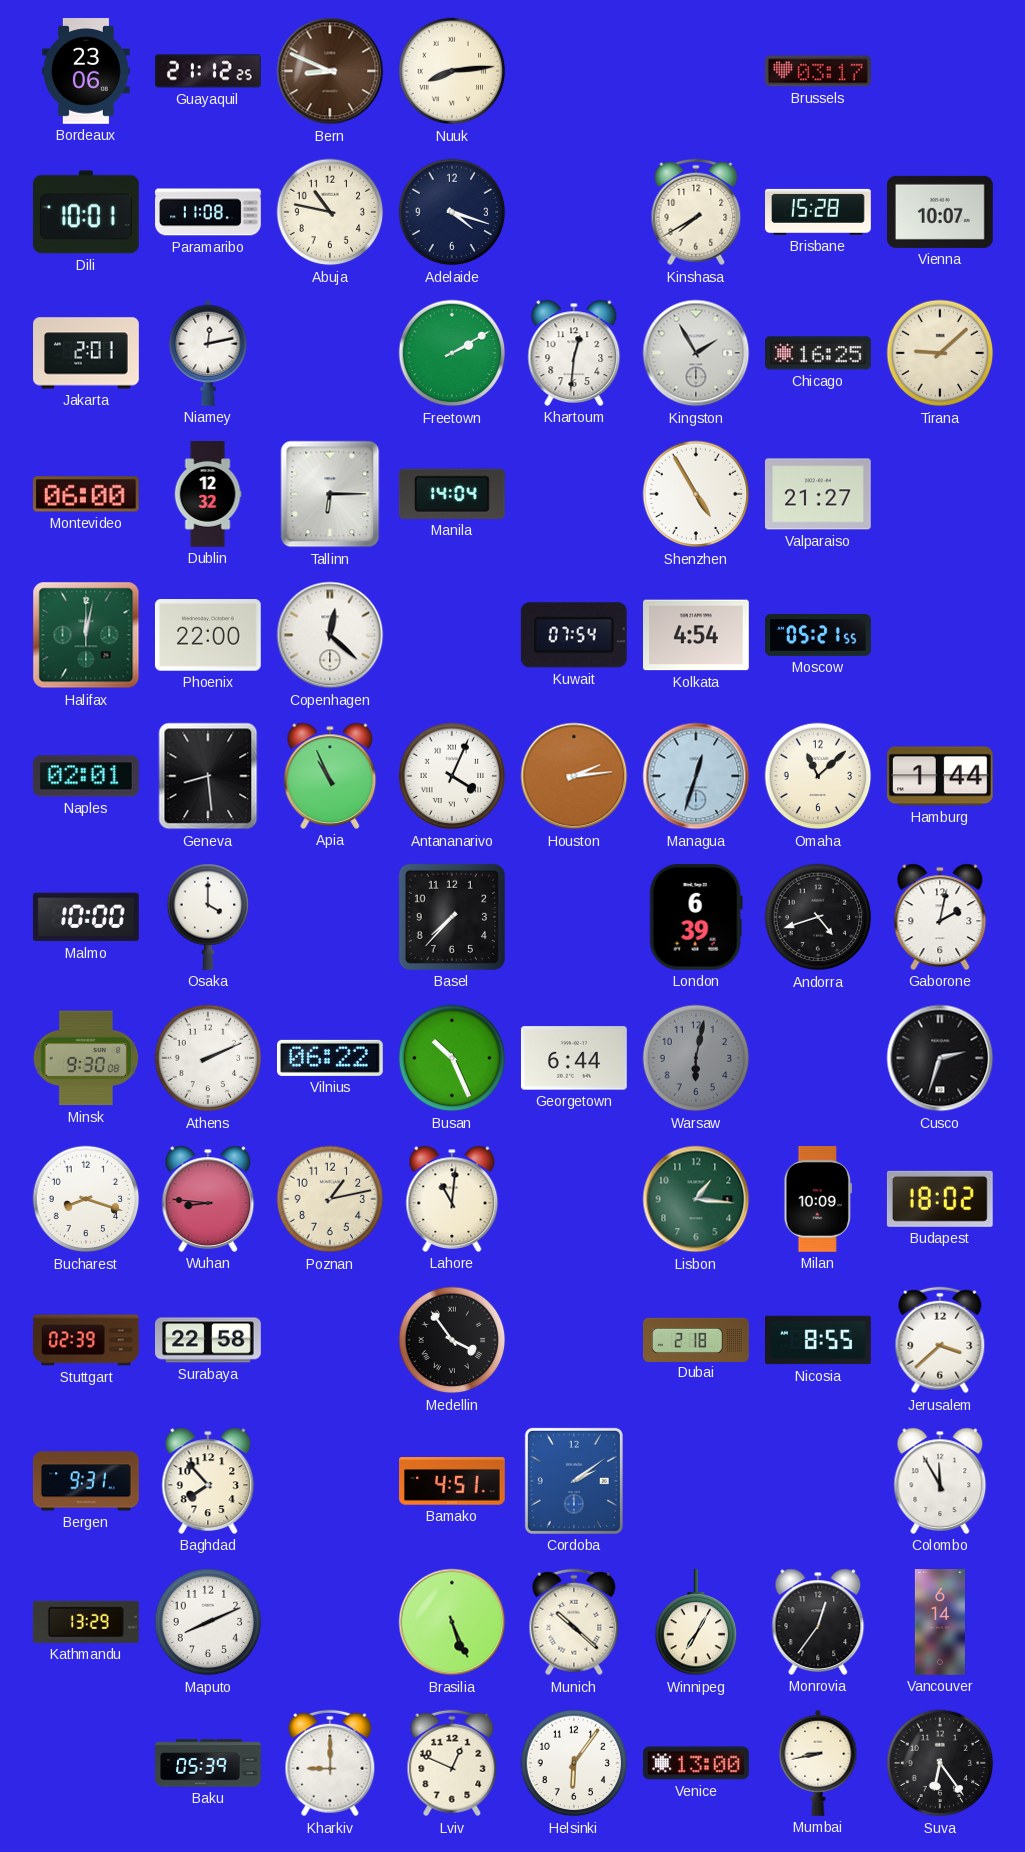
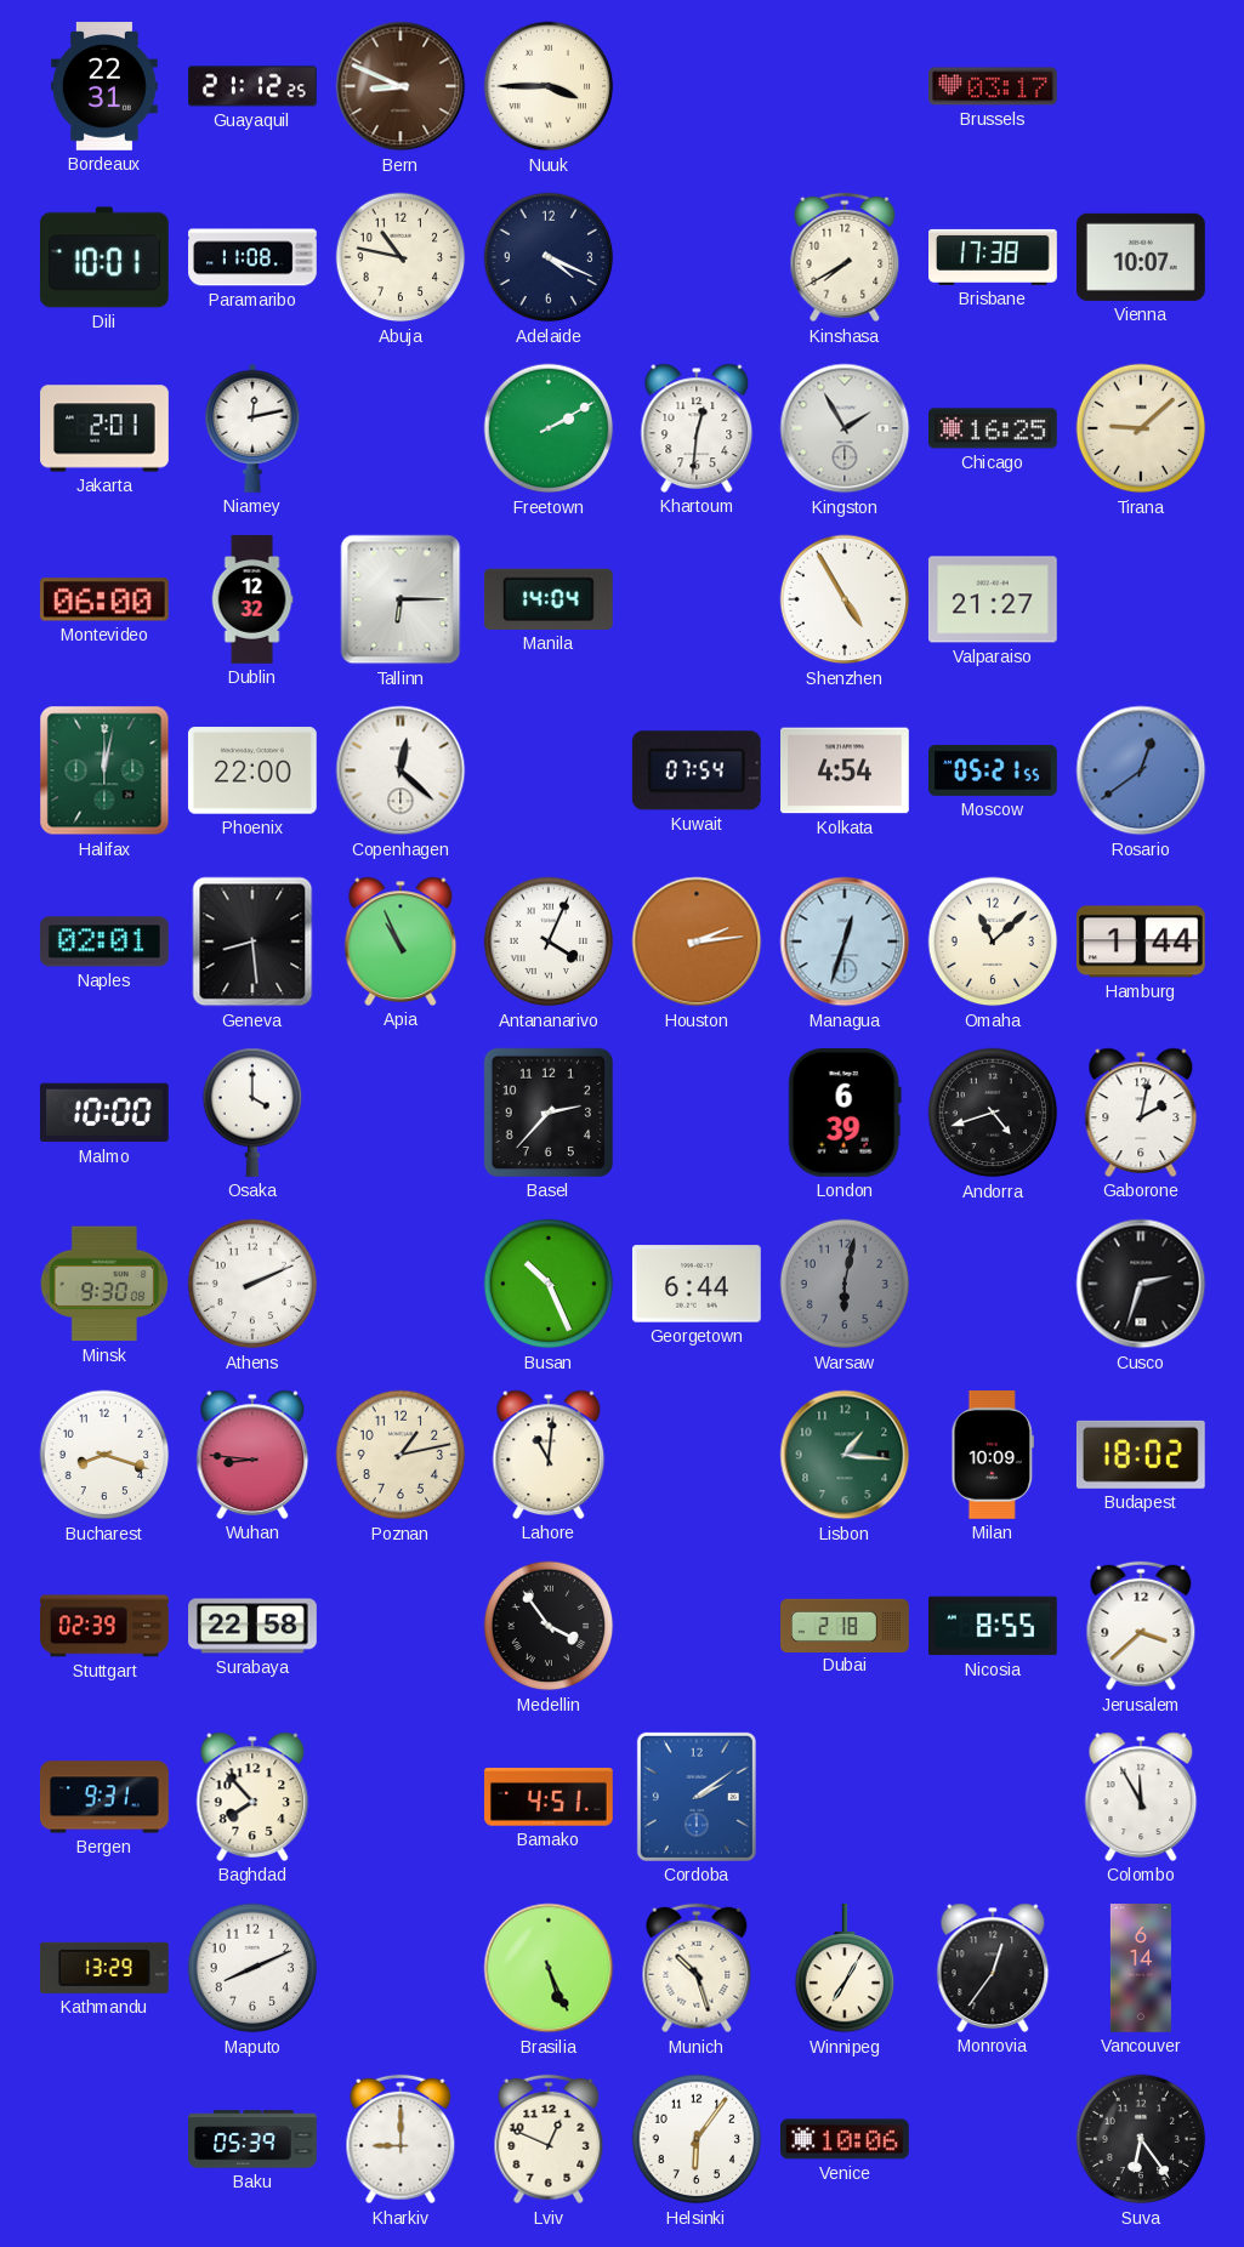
Bordeaux: 23:06 -> 22:31 (106, 87)
Nuuk: 8:14 -> 3:45 (549, 86)
Adelaide: 4:18 -> 4:19 (549, 257)
Brisbane: 15:28 -> 17:38 (994, 257)
Rosario: none -> 12:39 (1141, 770)
Basel: 7:37 -> 2:37 (549, 1113)
Vilnius: 06:22 -> none (331, 1058)
Munich: 10:22 -> 10:27 (697, 1968)
Venice: 13:00 -> 10:06 (846, 2139)
Mumbai: 8:43 -> none (818, 1763)
